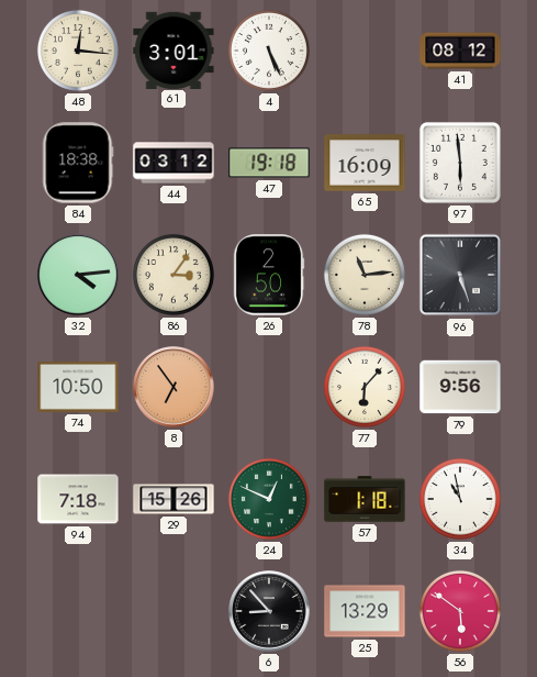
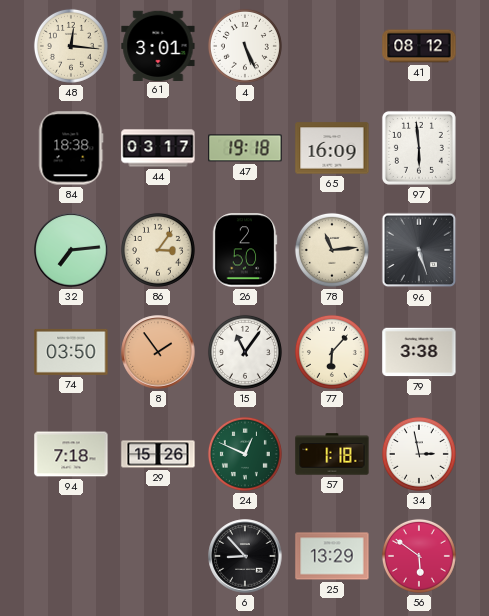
44: 03:12 -> 03:17 (158, 148)
32: 4:14 -> 7:14 (71, 250)
74: 10:50 -> 03:50 (71, 352)
8: 6:54 -> 1:54 (158, 352)
15: none -> 11:06 (245, 352)
79: 9:56 -> 3:38 (419, 352)
34: 10:58 -> 2:58 (419, 454)
